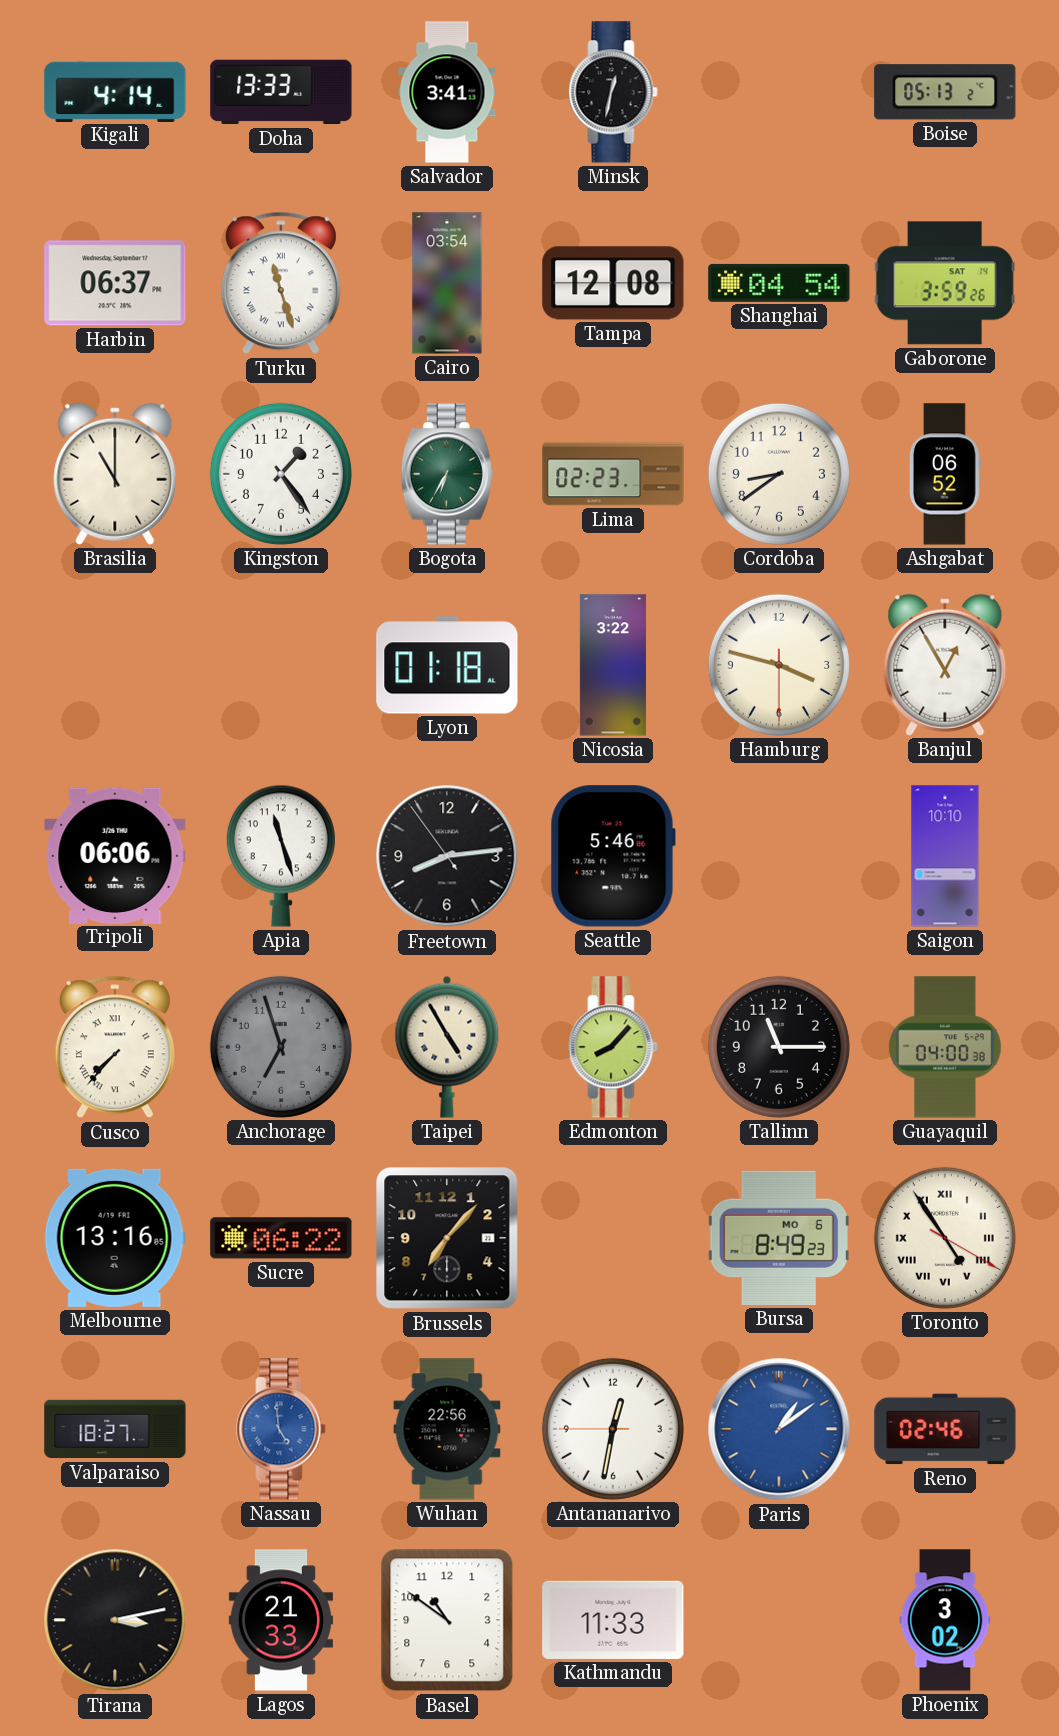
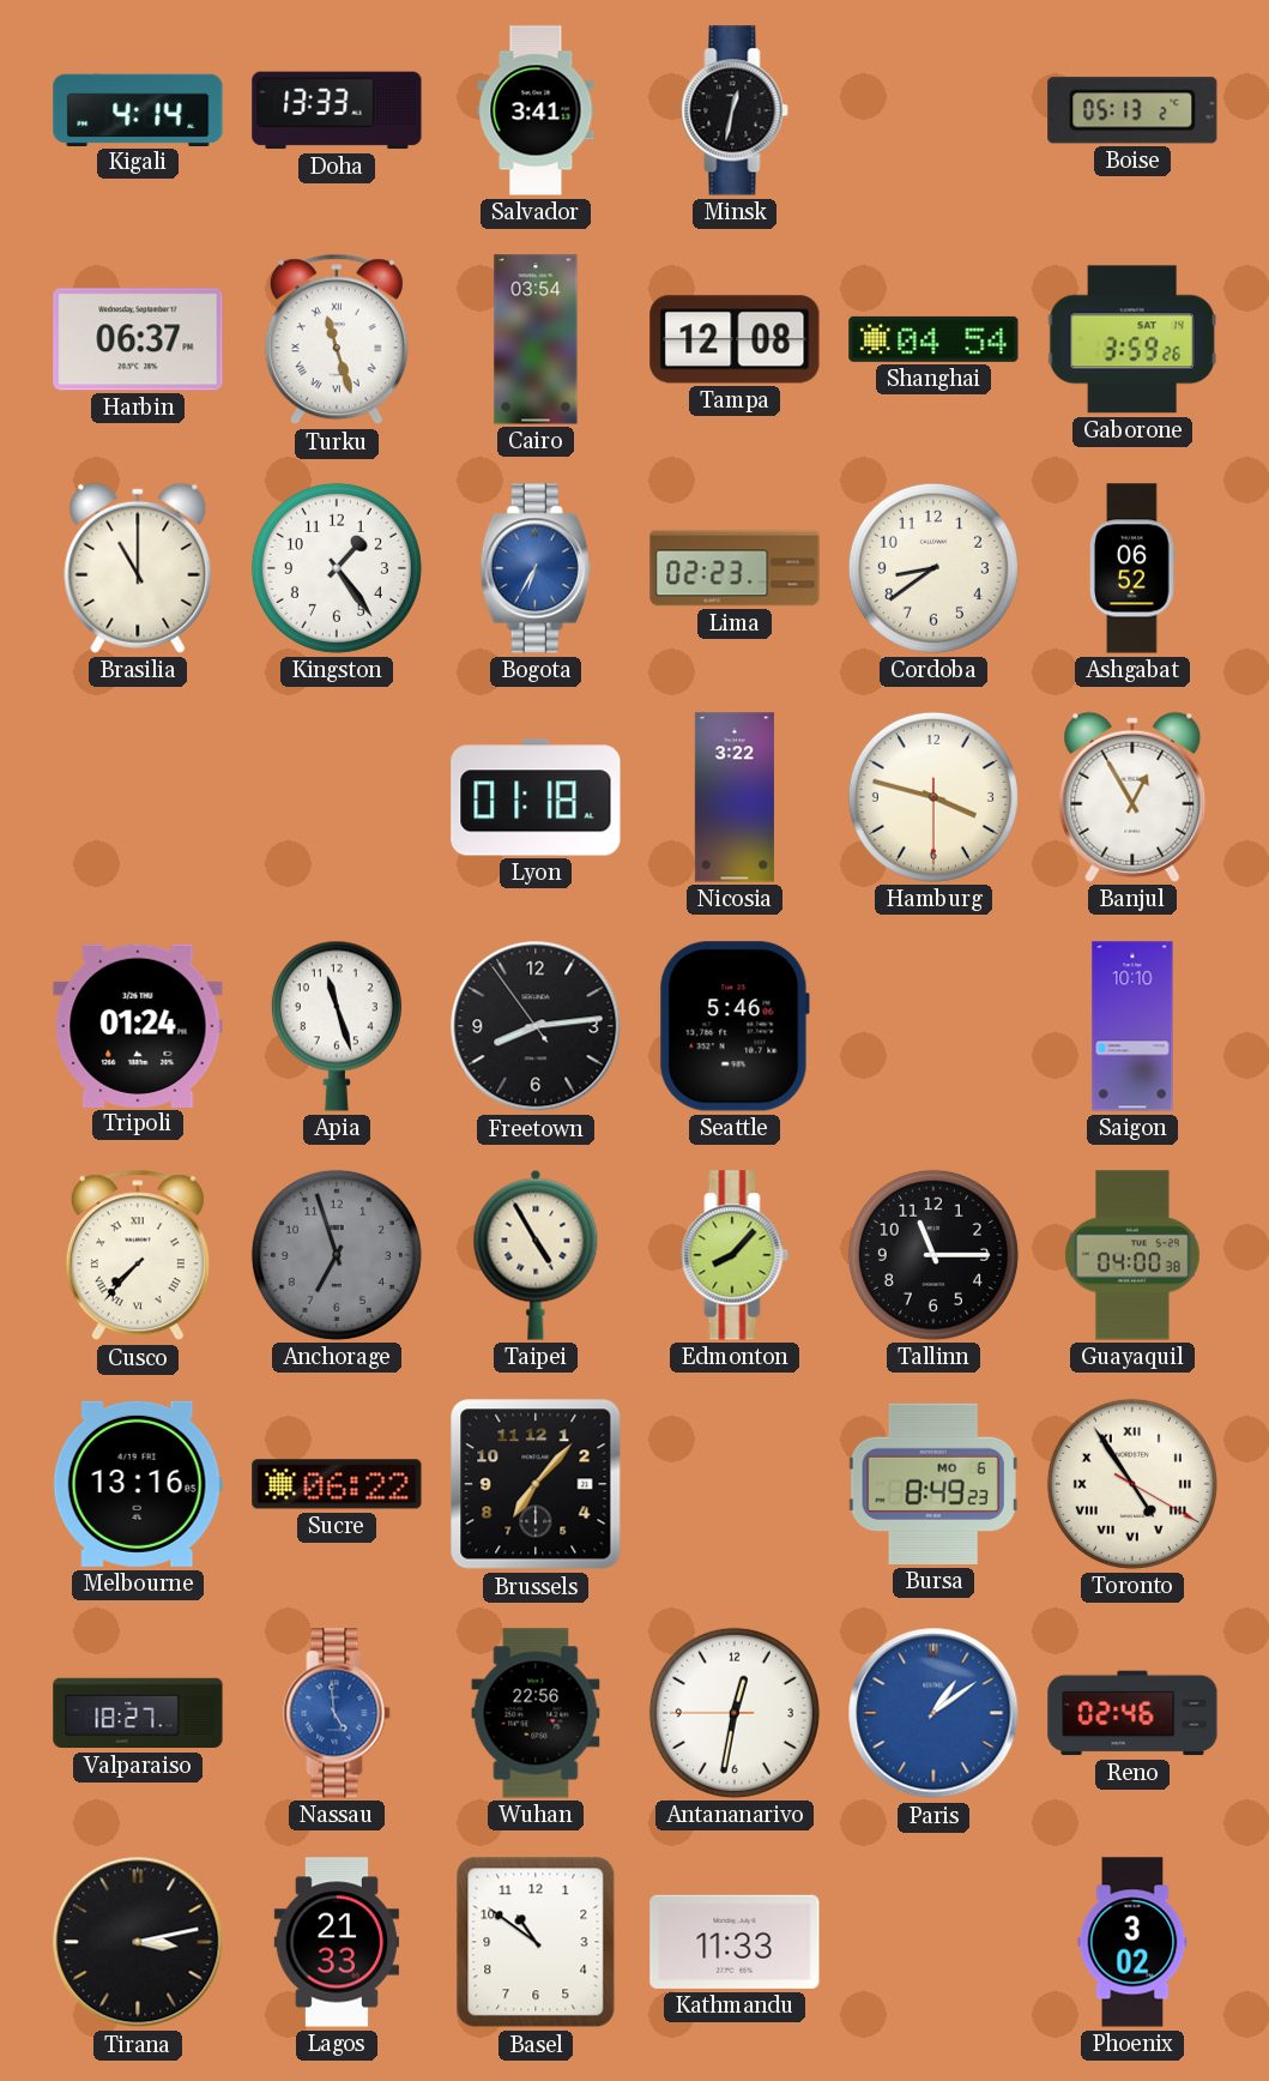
Bogota dial: green -> blue (536, 568)
Tripoli: 06:06 -> 01:24 (138, 1025)
